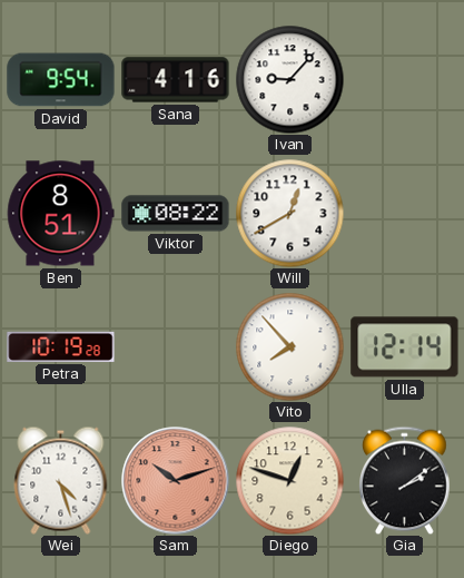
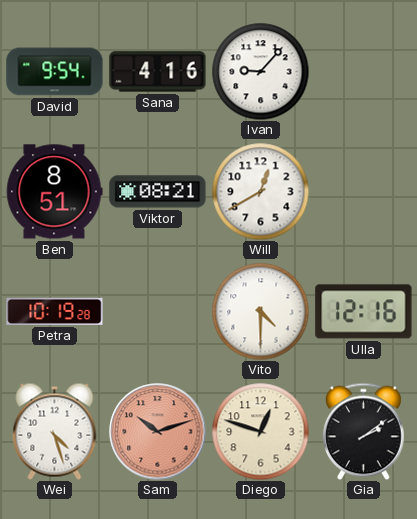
Viktor: 08:22 -> 08:21 (158, 192)
Vito: 7:53 -> 4:30 (260, 311)
Ulla: 12:14 -> 12:16 (364, 312)
